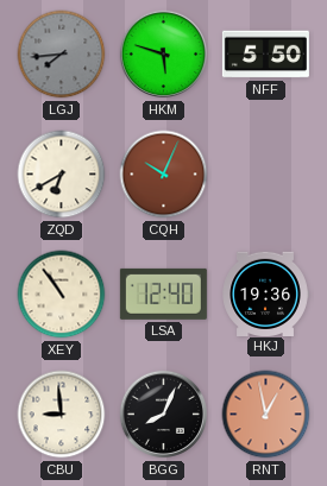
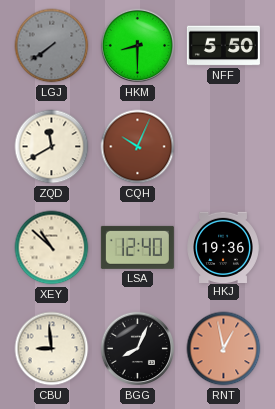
LGJ: 7:44 -> 7:39 (52, 46)
HKM: 5:48 -> 8:30 (138, 46)
ZQD: 6:40 -> 11:40 (52, 147)
XEY: 10:54 -> 10:52 (52, 248)
